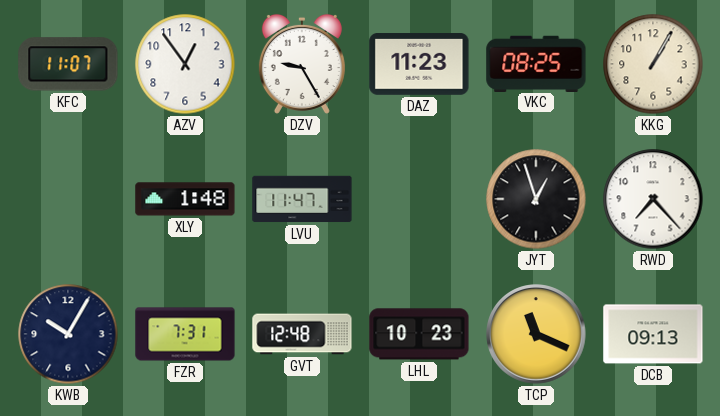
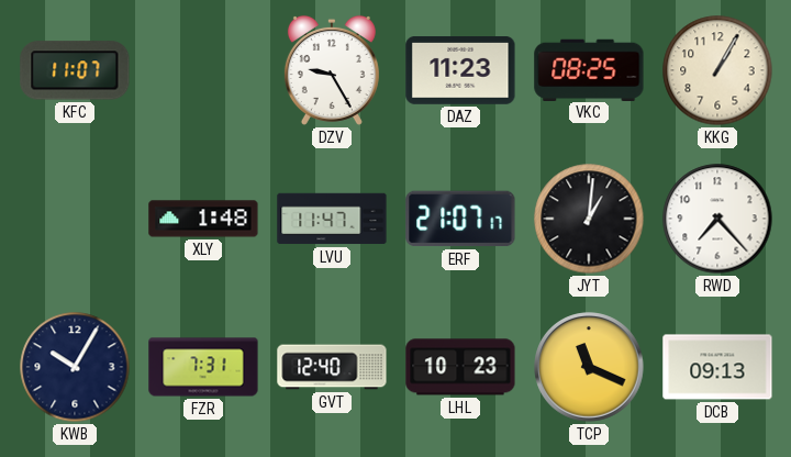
AZV: 12:54 -> none (185, 64)
ERF: none -> 21:07 (460, 219)
JYT: 12:57 -> 1:01 (589, 219)
GVT: 12:48 -> 12:40 (332, 367)
